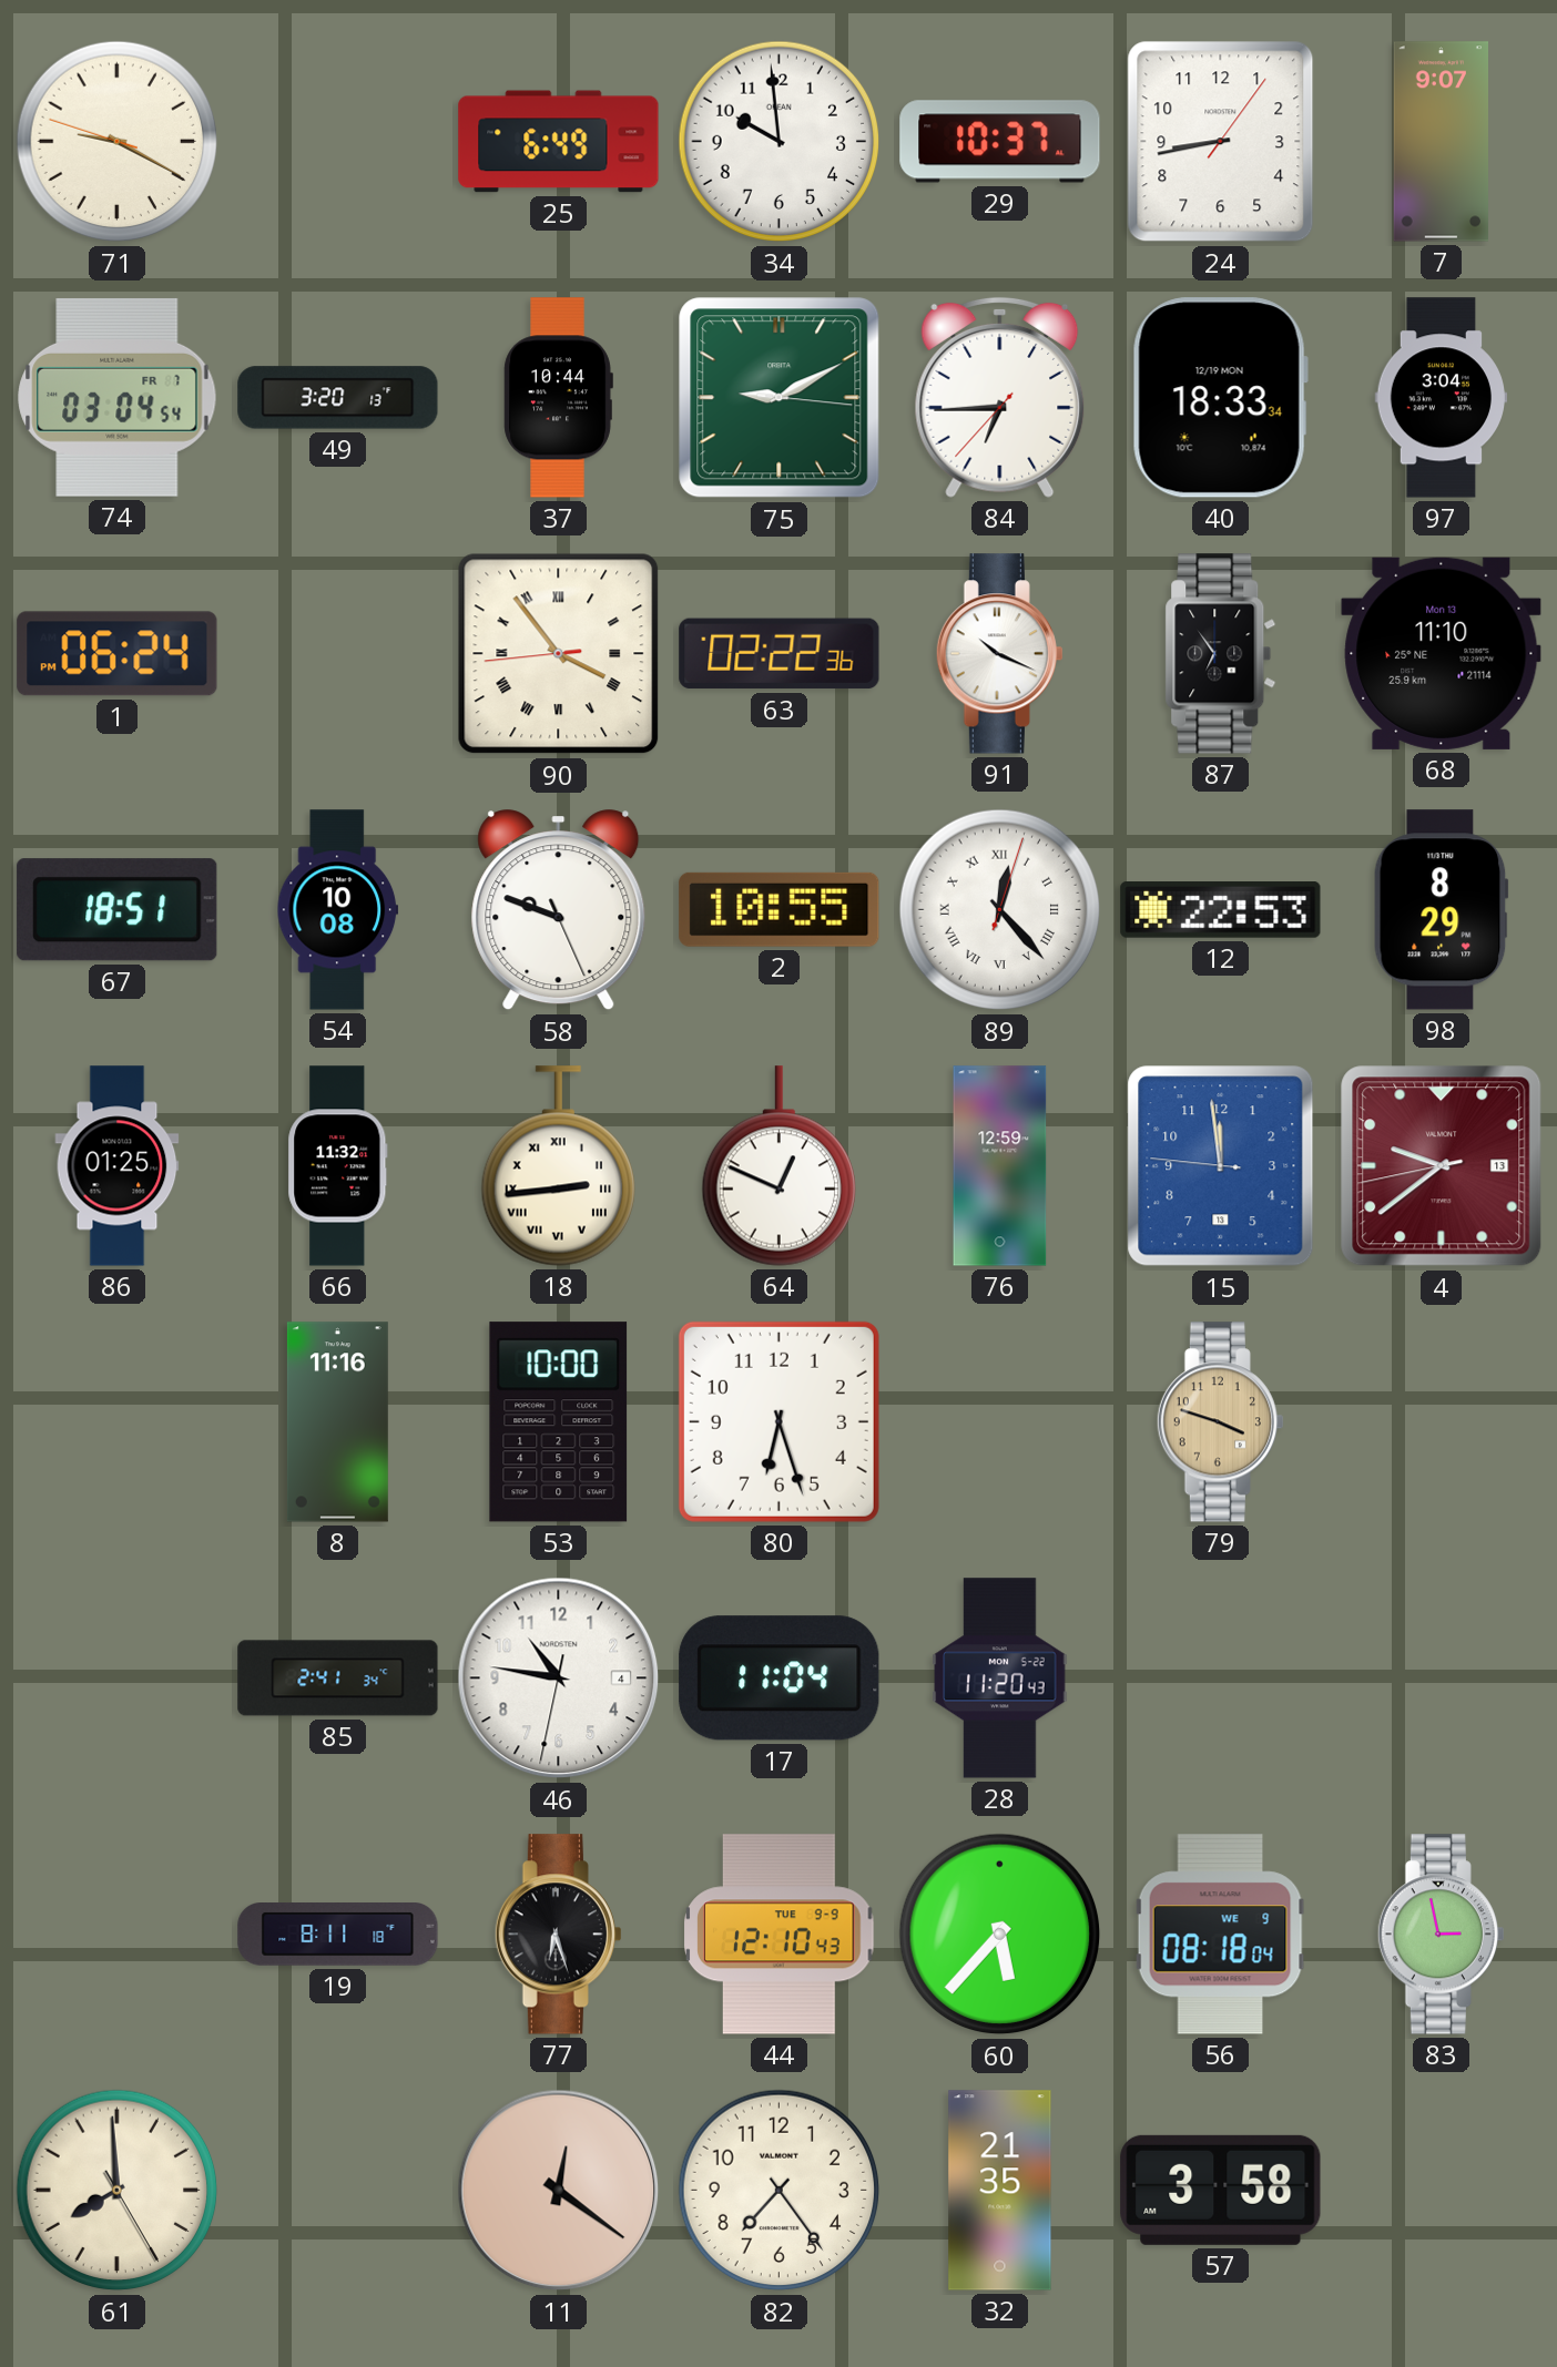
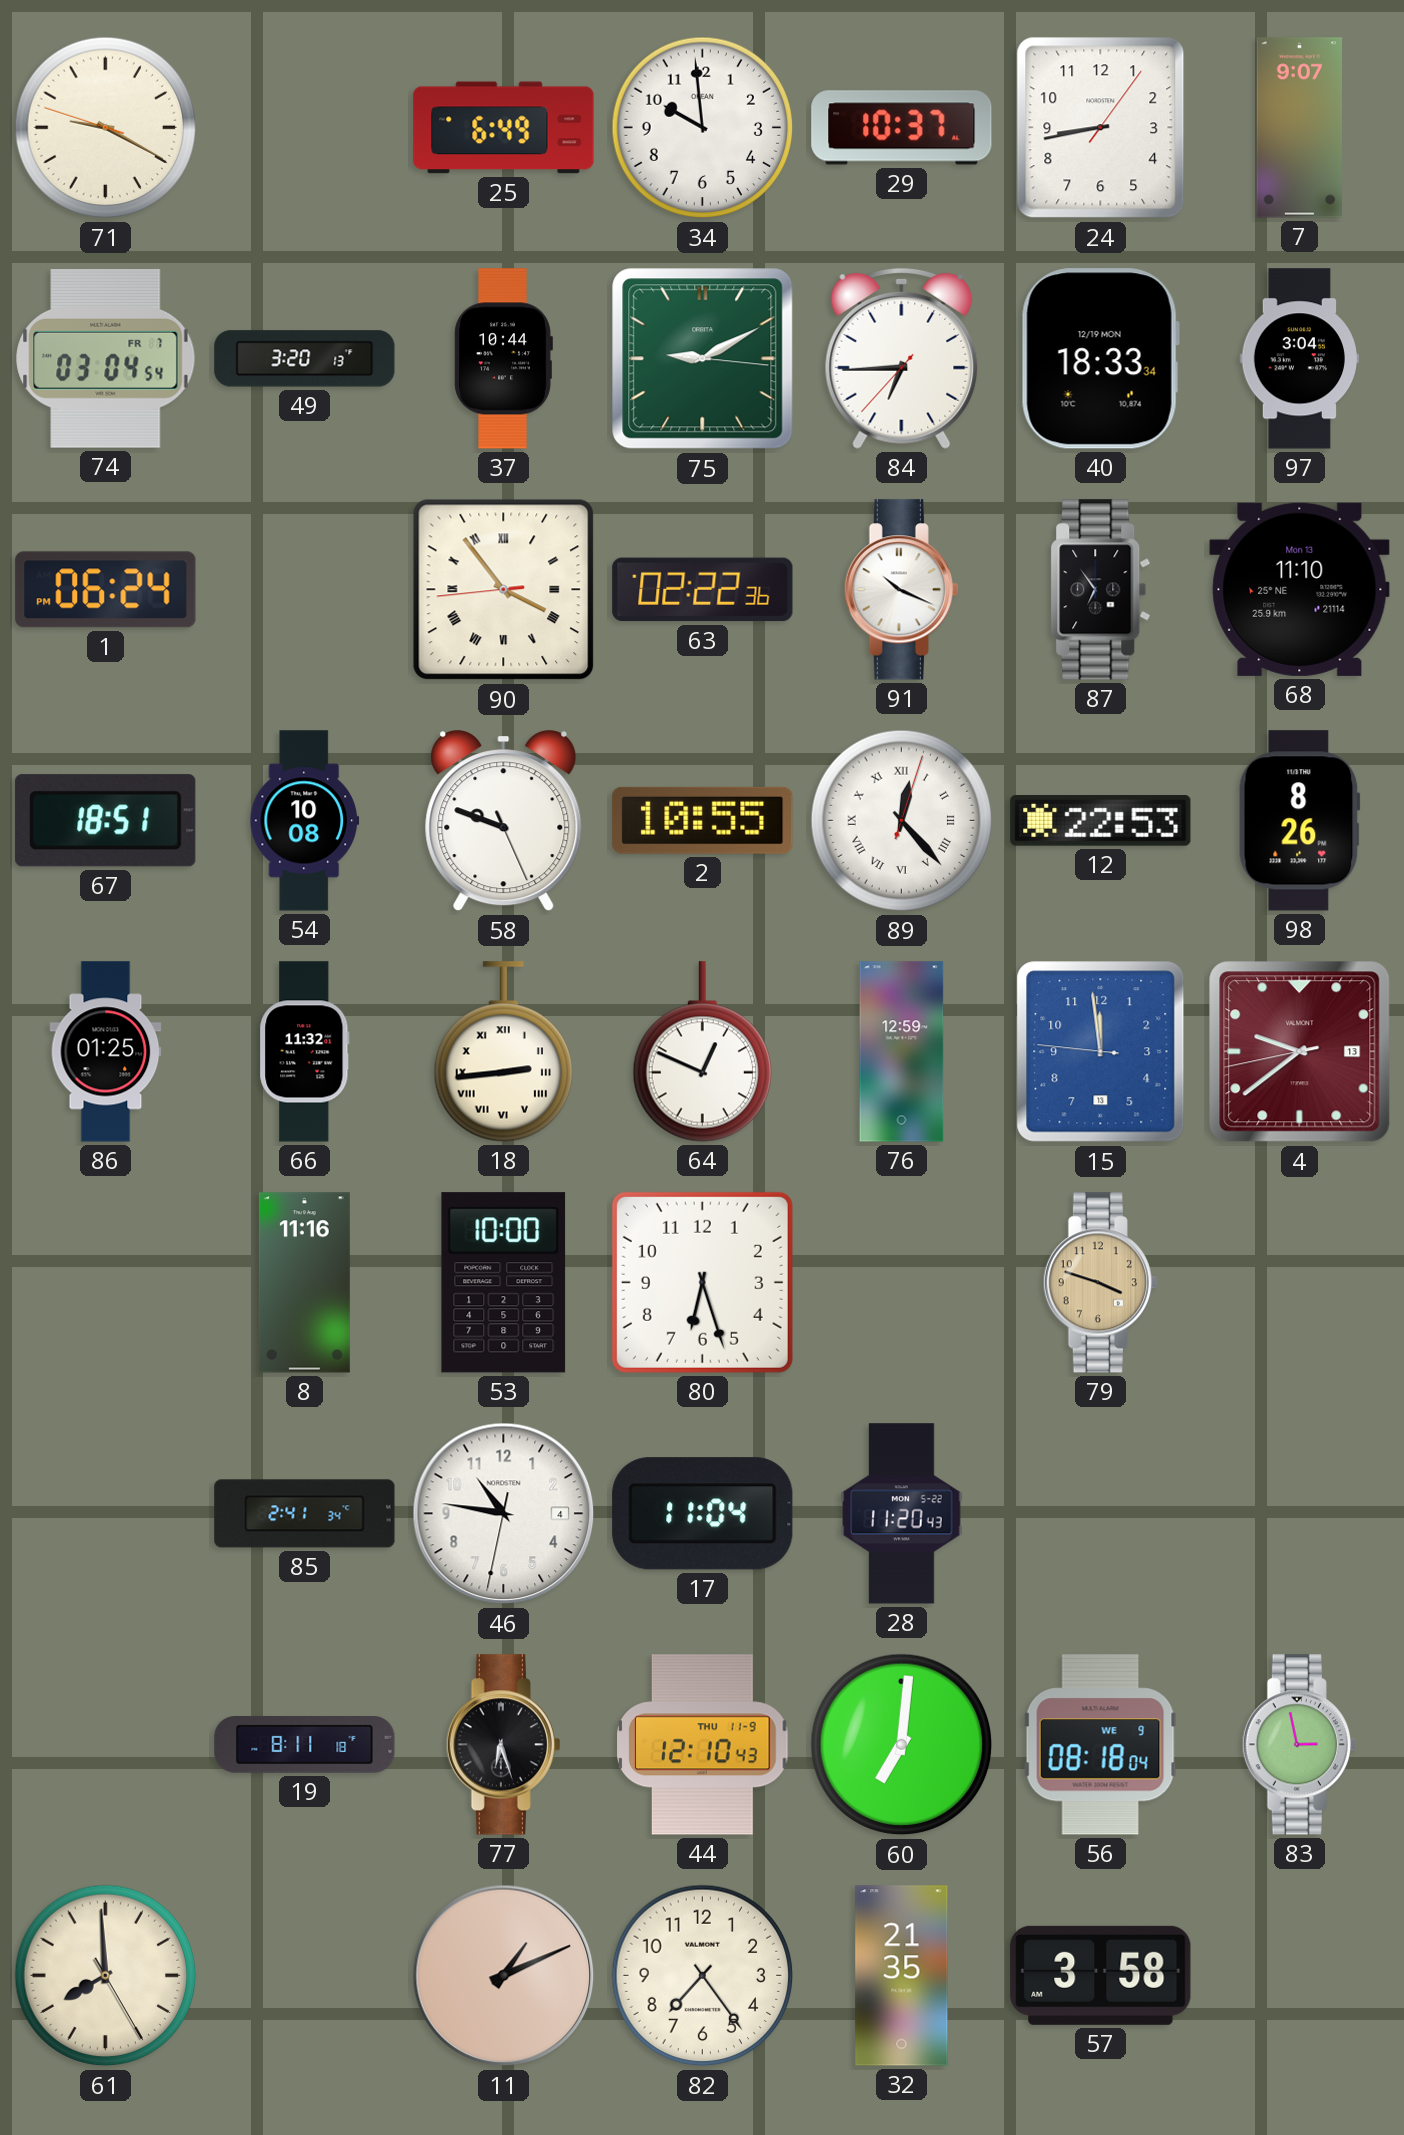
98: 8:29 -> 8:26 (1299, 821)
44 date: TUE 9-9 -> THU 11-9 (703, 1745)
60: 5:37 -> 7:01 (902, 1745)
11: 12:21 -> 1:11 (504, 1976)
